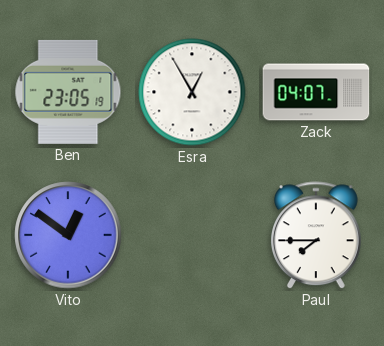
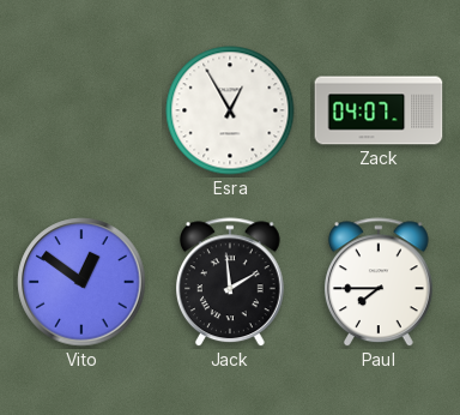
Ben: 23:05 -> none (68, 92)
Jack: none -> 1:59 (230, 283)
